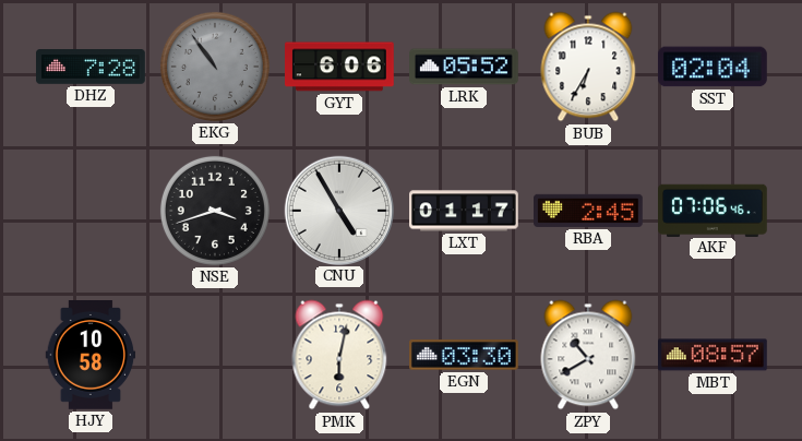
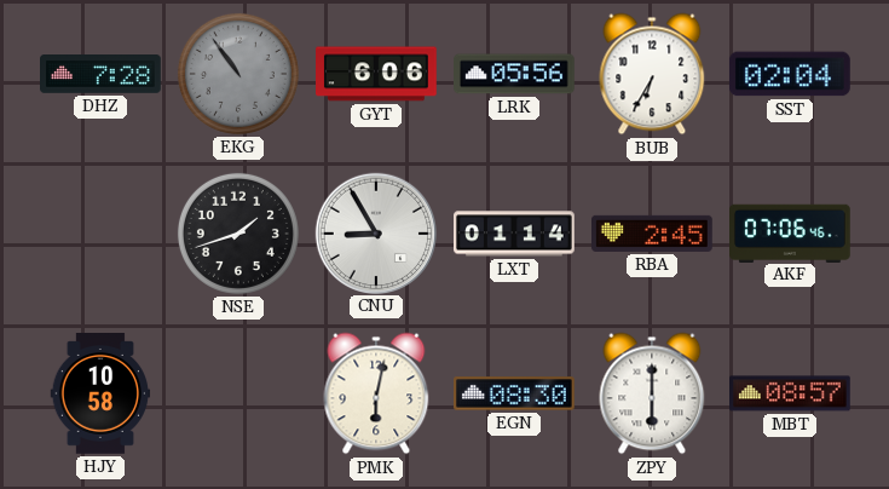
LRK: 05:52 -> 05:56 (515, 74)
NSE: 3:42 -> 1:42 (238, 234)
CNU: 4:55 -> 8:55 (375, 232)
LXT: 01:17 -> 01:14 (515, 234)
EGN: 03:30 -> 08:30 (515, 393)
ZPY: 10:40 -> 6:00 (652, 393)
